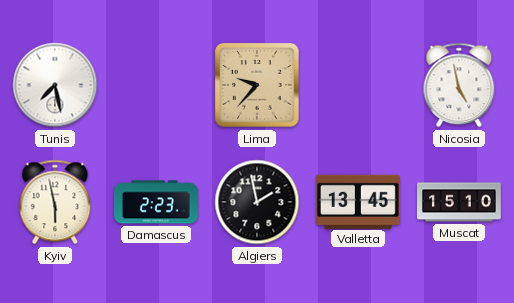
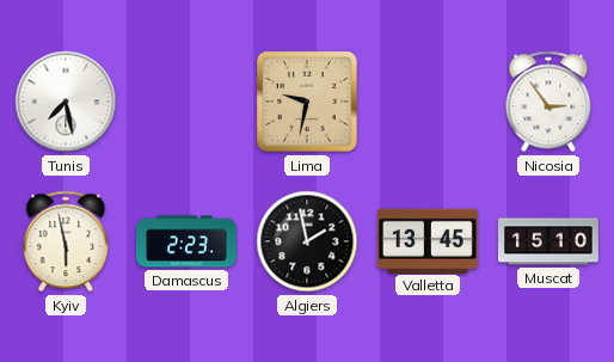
Lima: 9:37 -> 9:32 (307, 102)
Nicosia: 4:58 -> 2:54 (548, 102)
